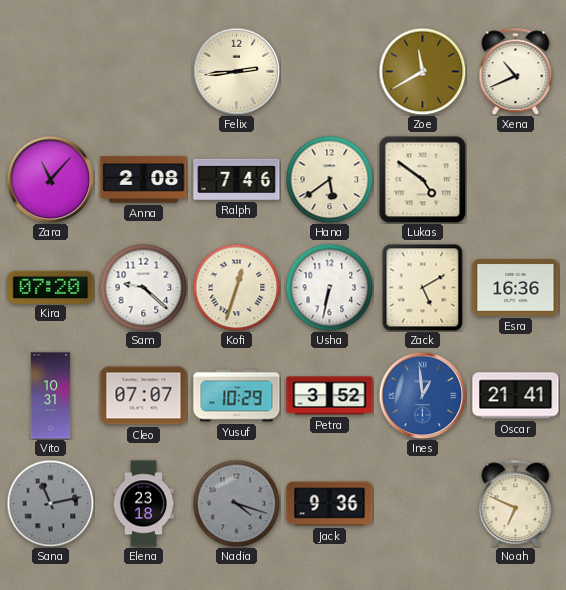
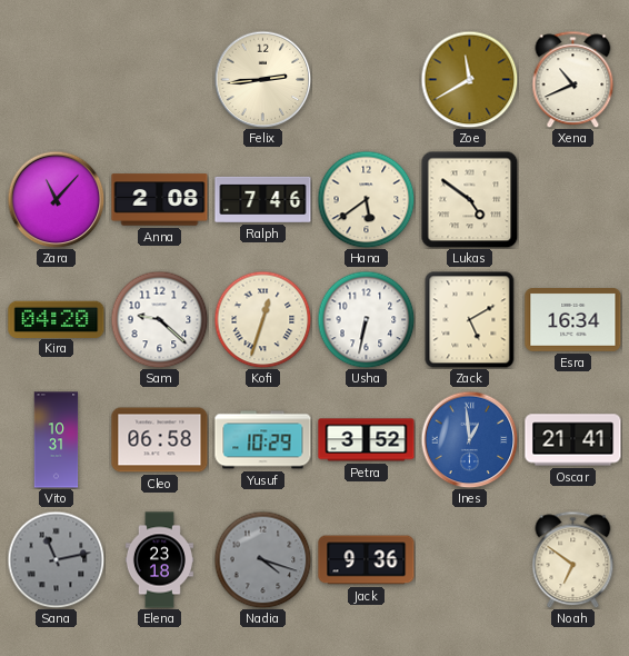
Kira: 07:20 -> 04:20 (57, 319)
Esra: 16:36 -> 16:34 (573, 320)
Cleo: 07:07 -> 06:58 (160, 440)
Noah: 6:49 -> 6:51 (573, 559)
